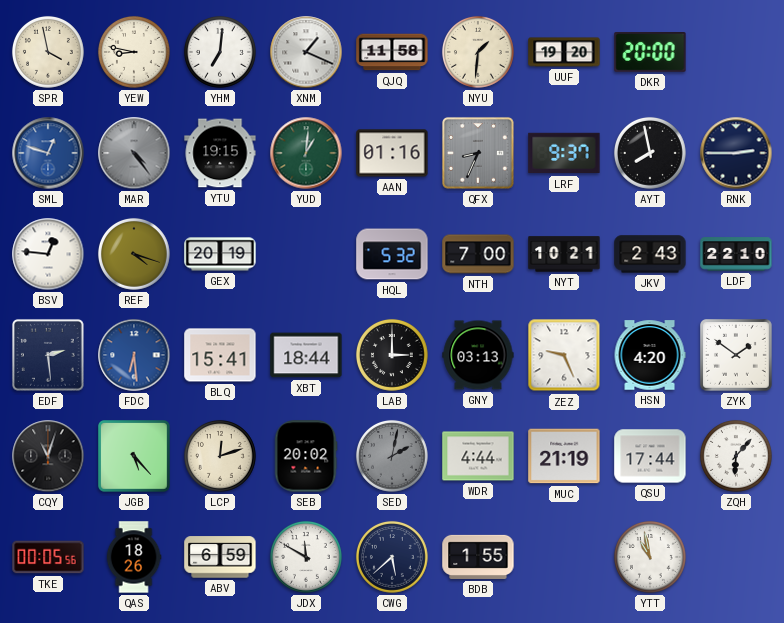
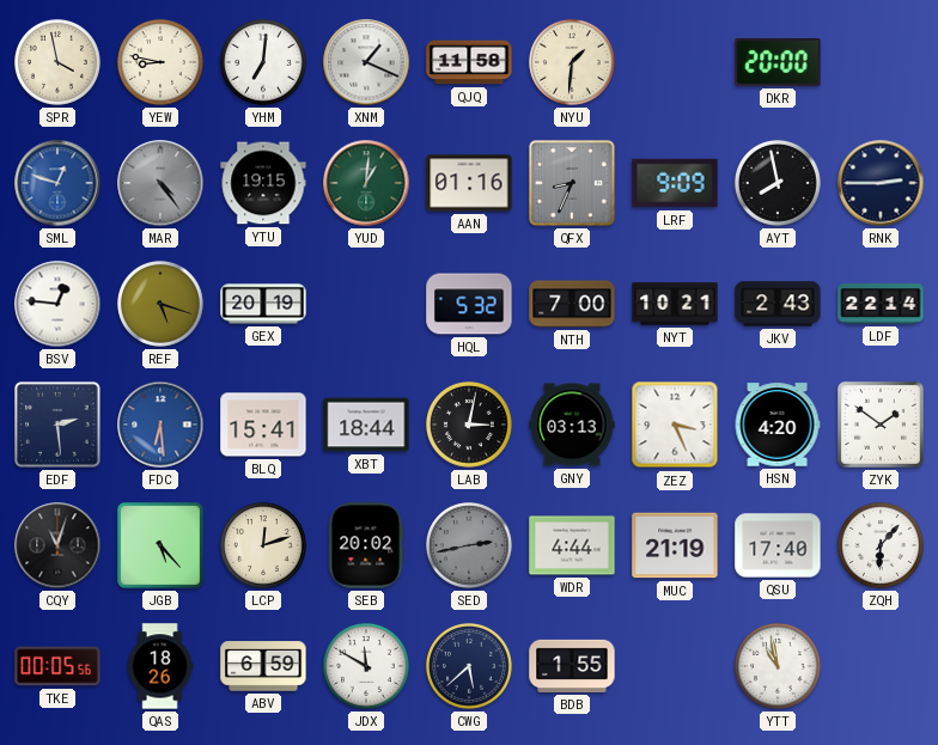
UUF: 19:20 -> none (564, 52)
LRF: 9:37 -> 9:09 (675, 183)
REF: 4:18 -> 5:18 (160, 304)
LDF: 22:10 -> 22:14 (881, 304)
LAB: 3:00 -> 3:02 (469, 425)
ZEZ: 9:26 -> 3:26 (675, 425)
SED: 2:02 -> 2:43 (469, 545)
QSU: 17:44 -> 17:40 (778, 545)
